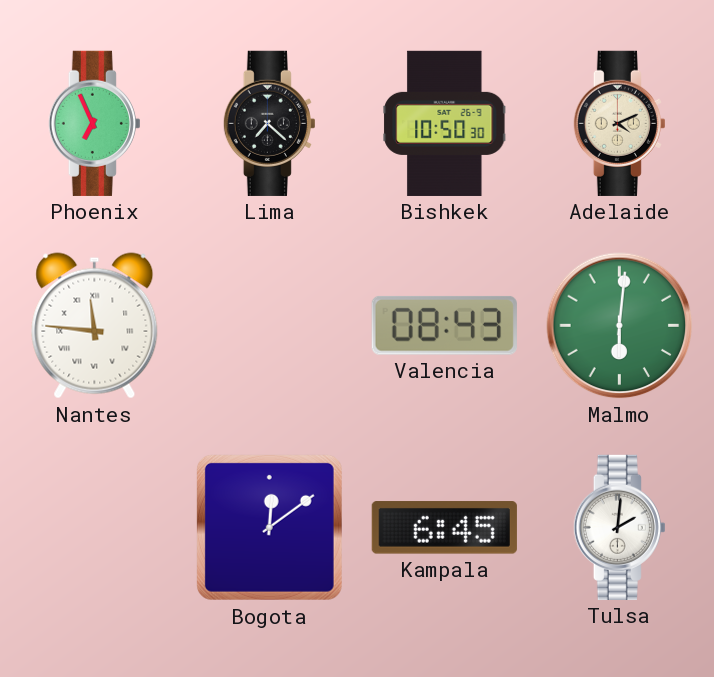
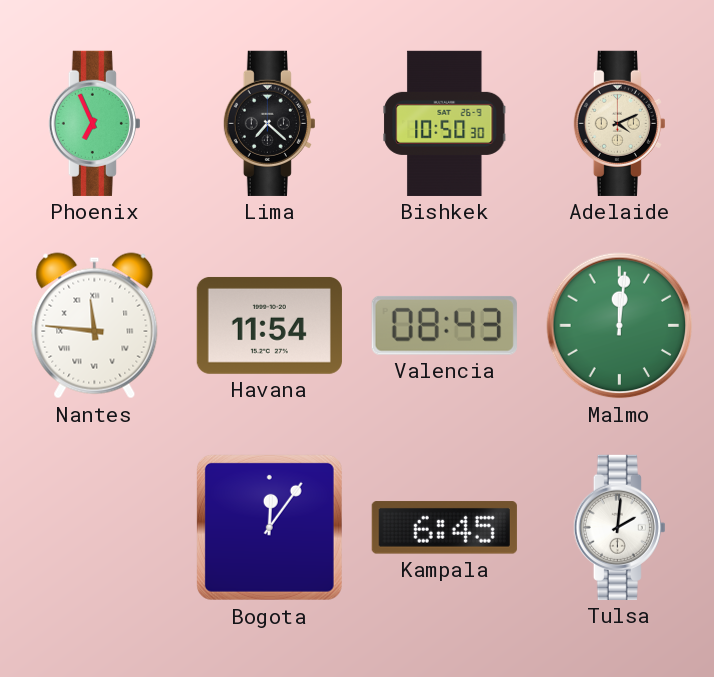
Havana: none -> 11:54 (269, 325)
Malmo: 6:01 -> 12:01 (620, 326)
Bogota: 12:09 -> 12:06 (269, 527)
